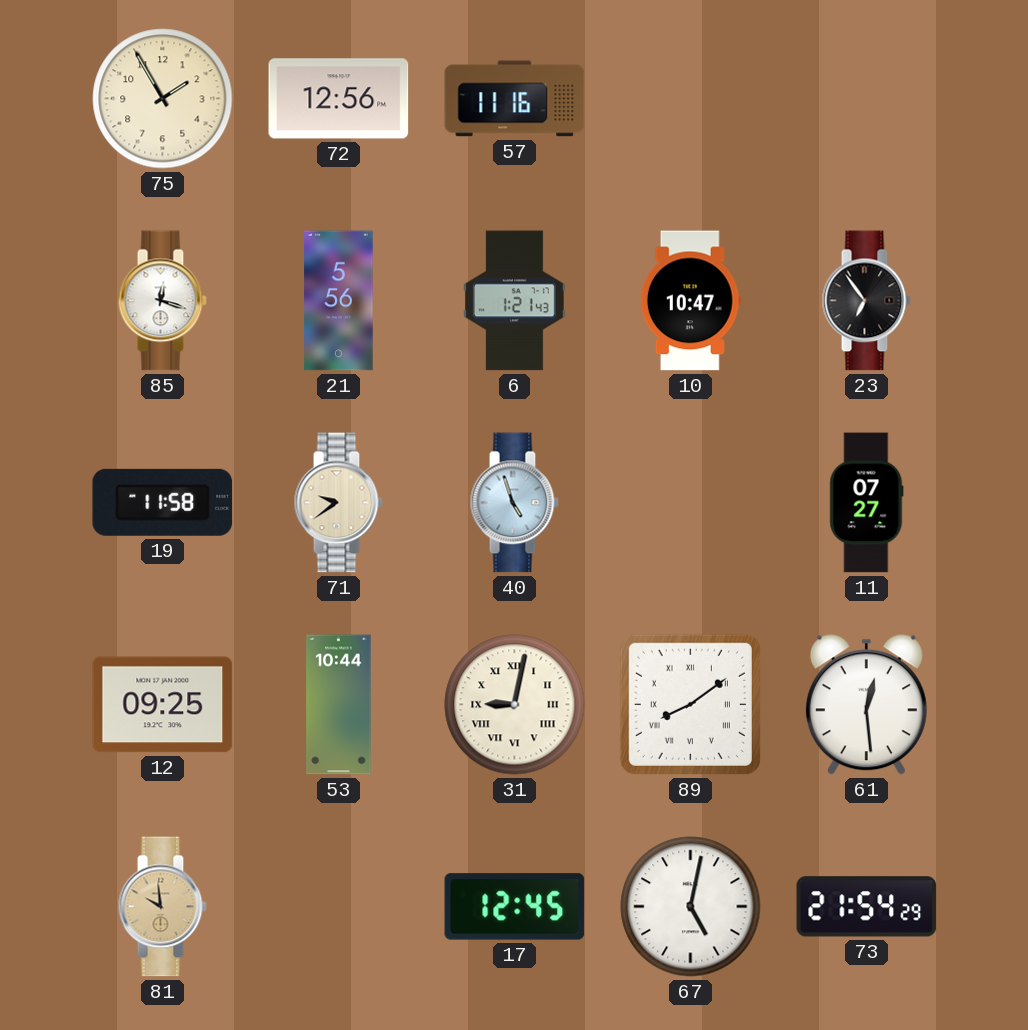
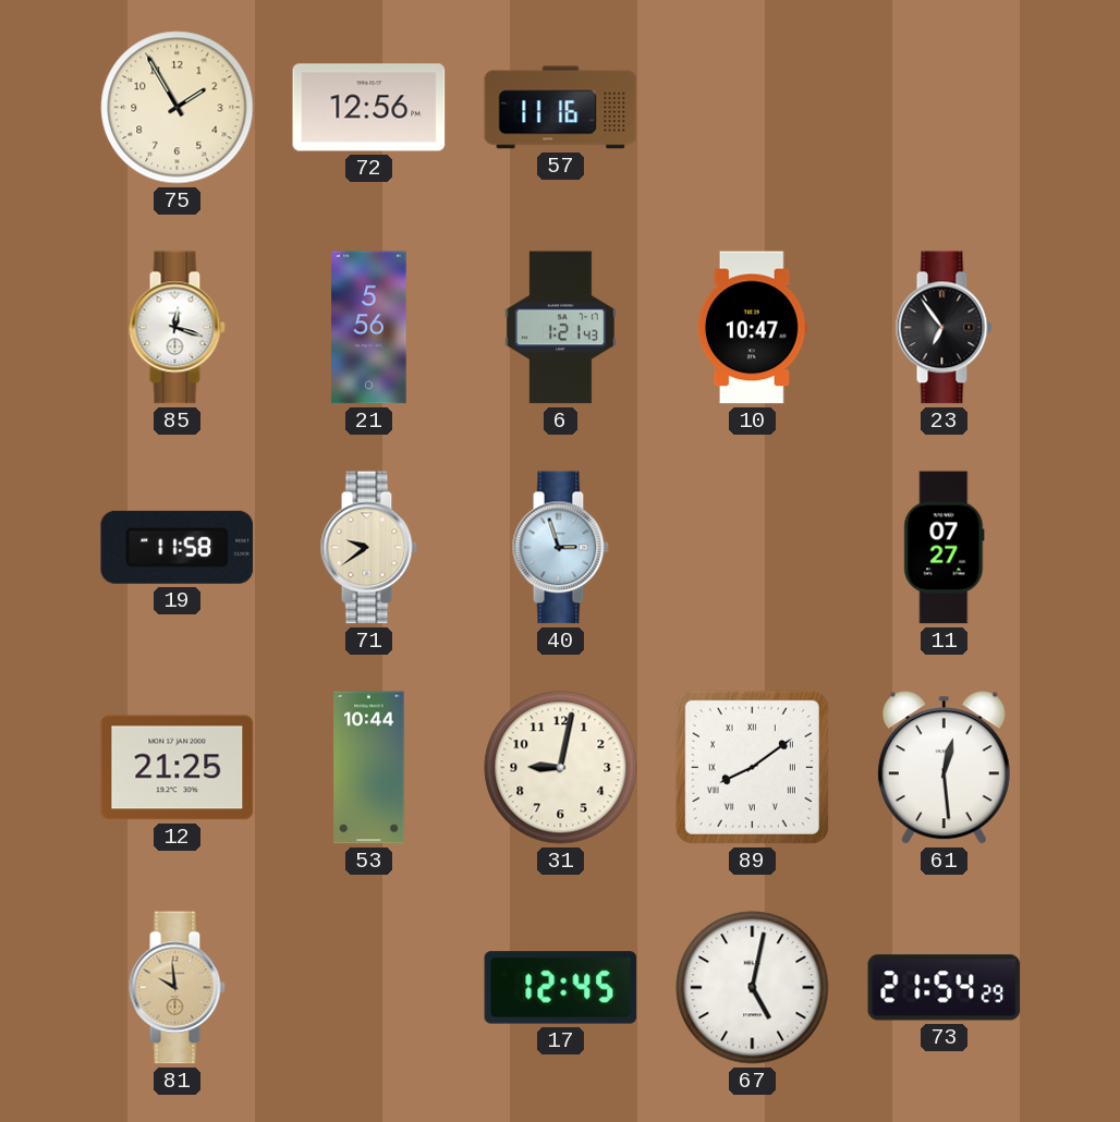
40: 4:57 -> 2:57 (560, 548)
12: 09:25 -> 21:25 (178, 768)
31 numerals: Roman -> Arabic (561, 768)
